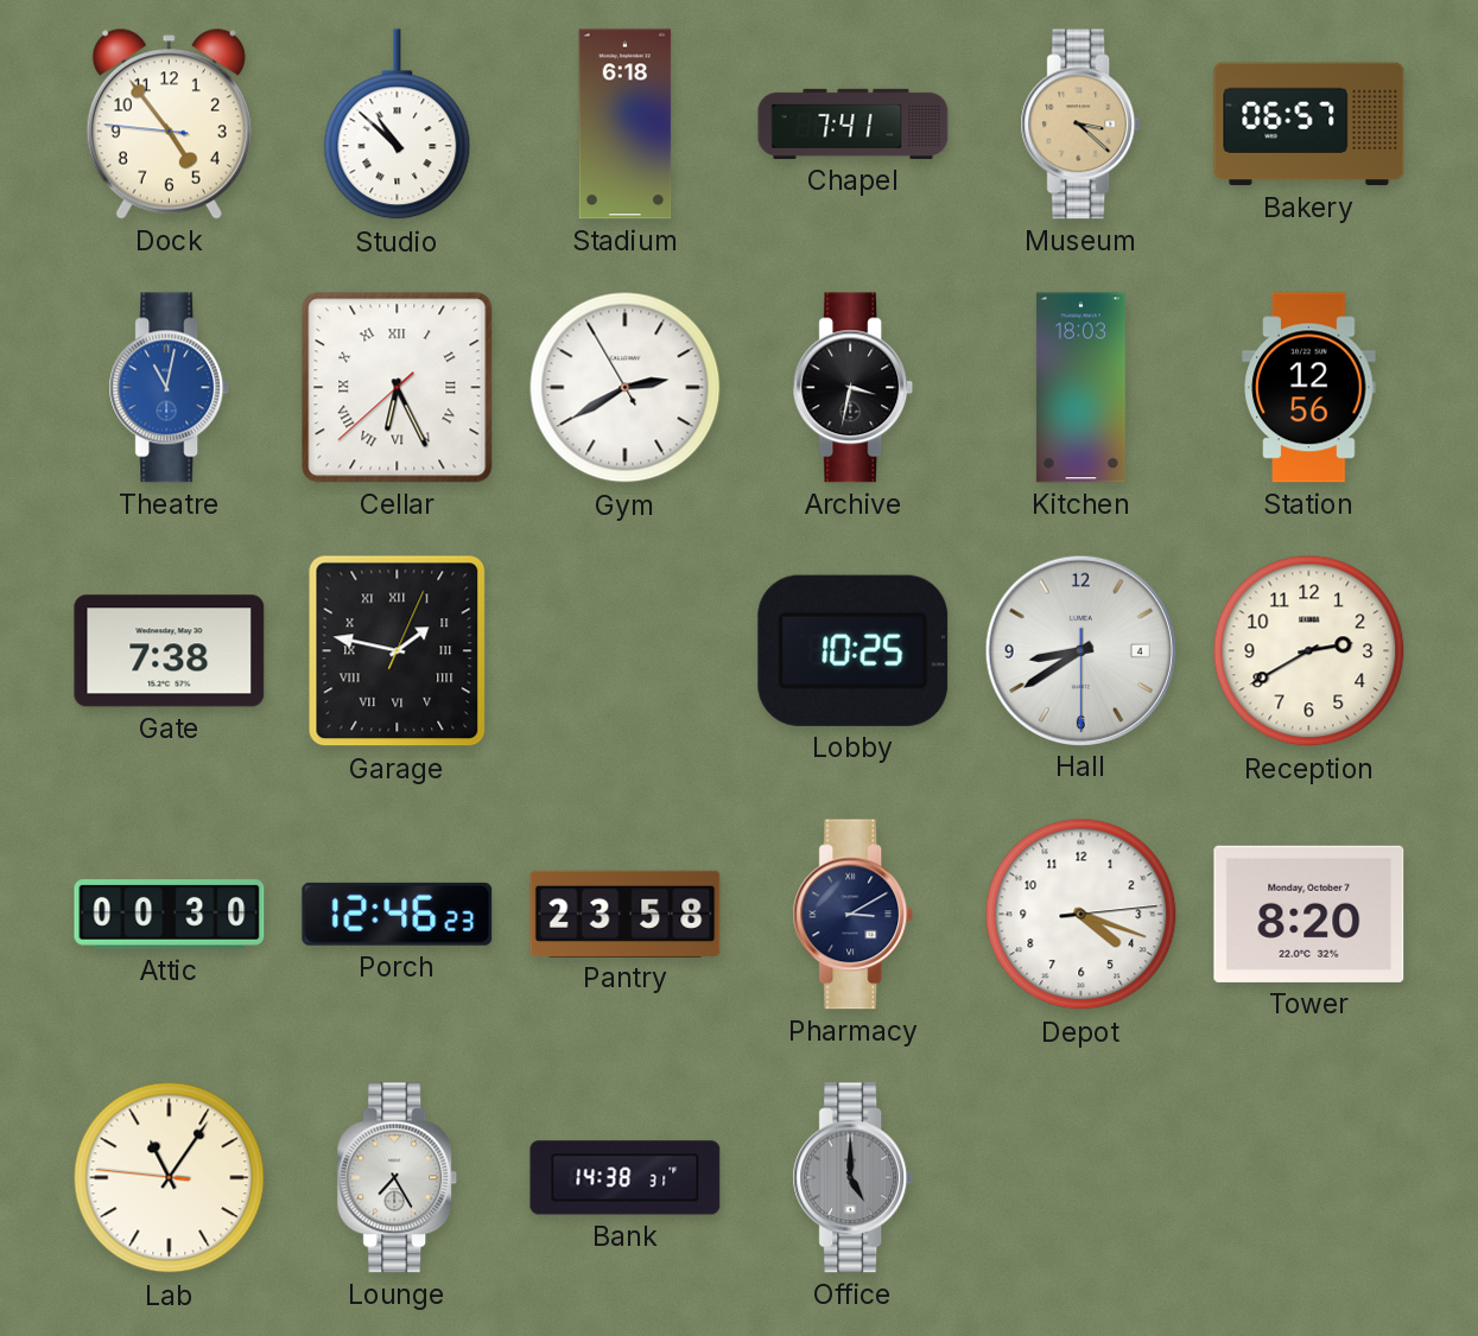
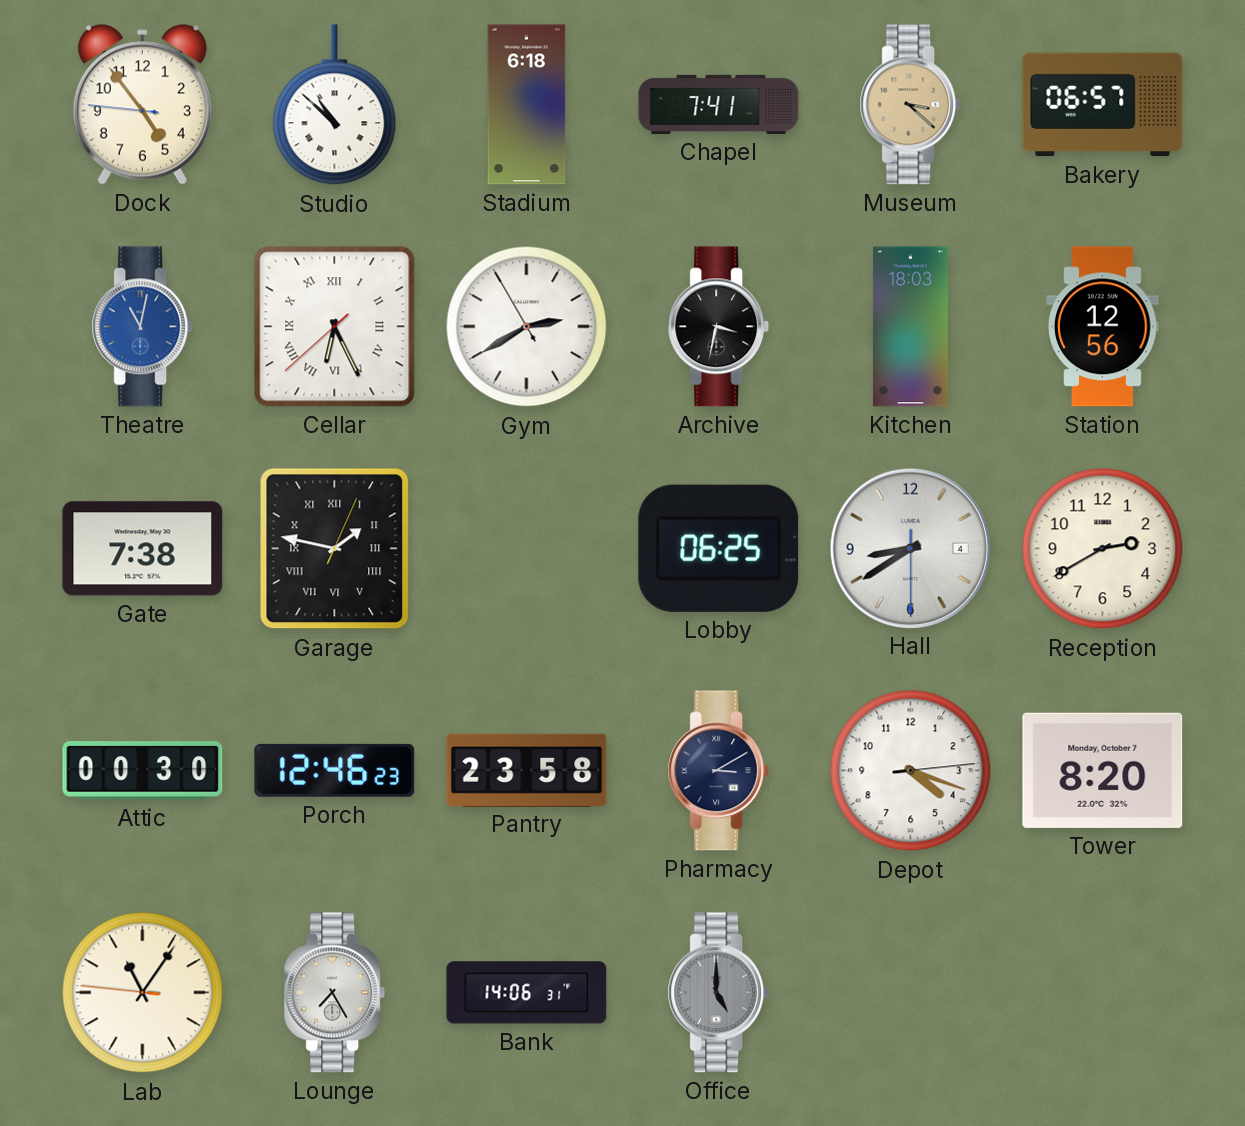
Lobby: 10:25 -> 06:25 (719, 548)
Bank: 14:38 -> 14:06 (527, 993)
